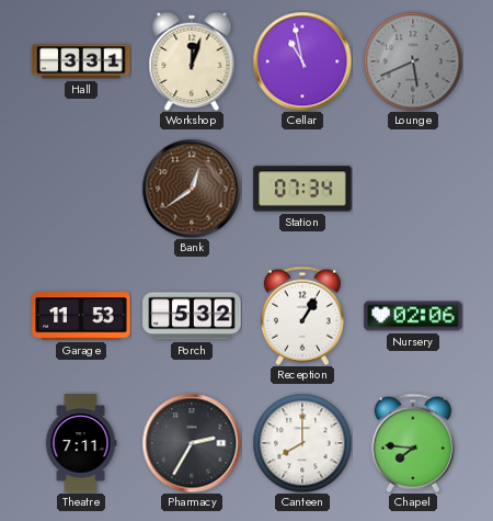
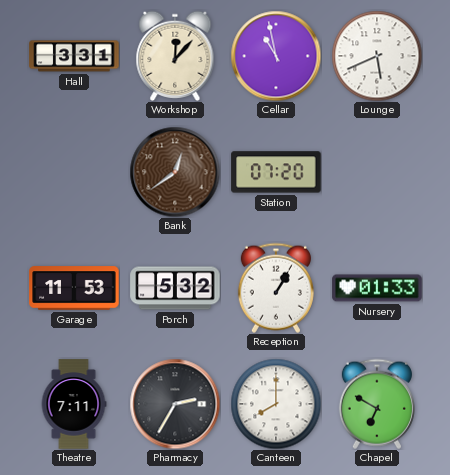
Workshop: 12:03 -> 12:07 (175, 56)
Lounge dial: grey -> white (377, 56)
Station: 07:34 -> 07:20 (276, 172)
Nursery: 02:06 -> 01:33 (377, 288)
Chapel: 7:46 -> 6:50 (377, 404)
